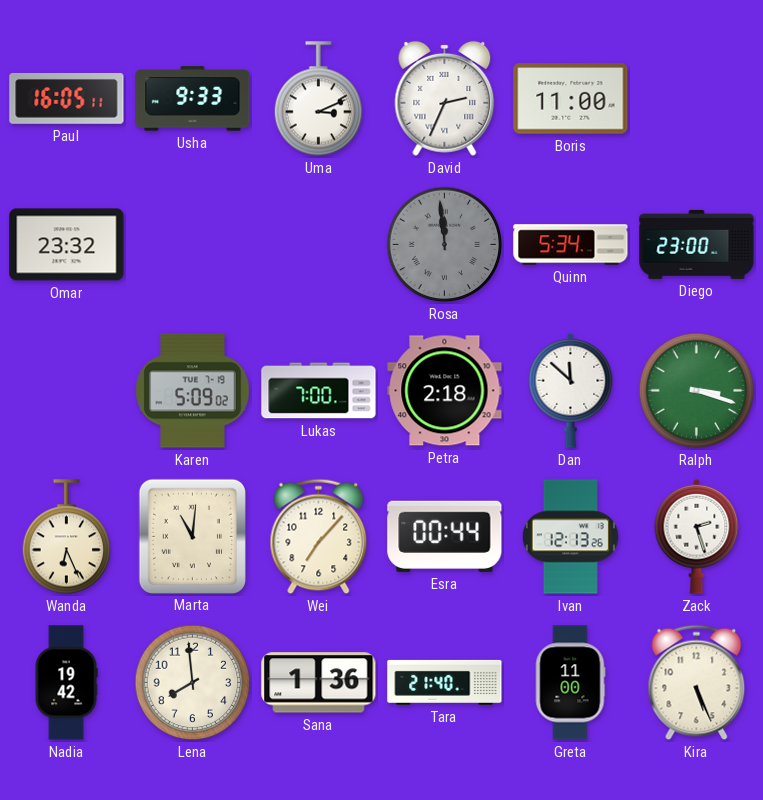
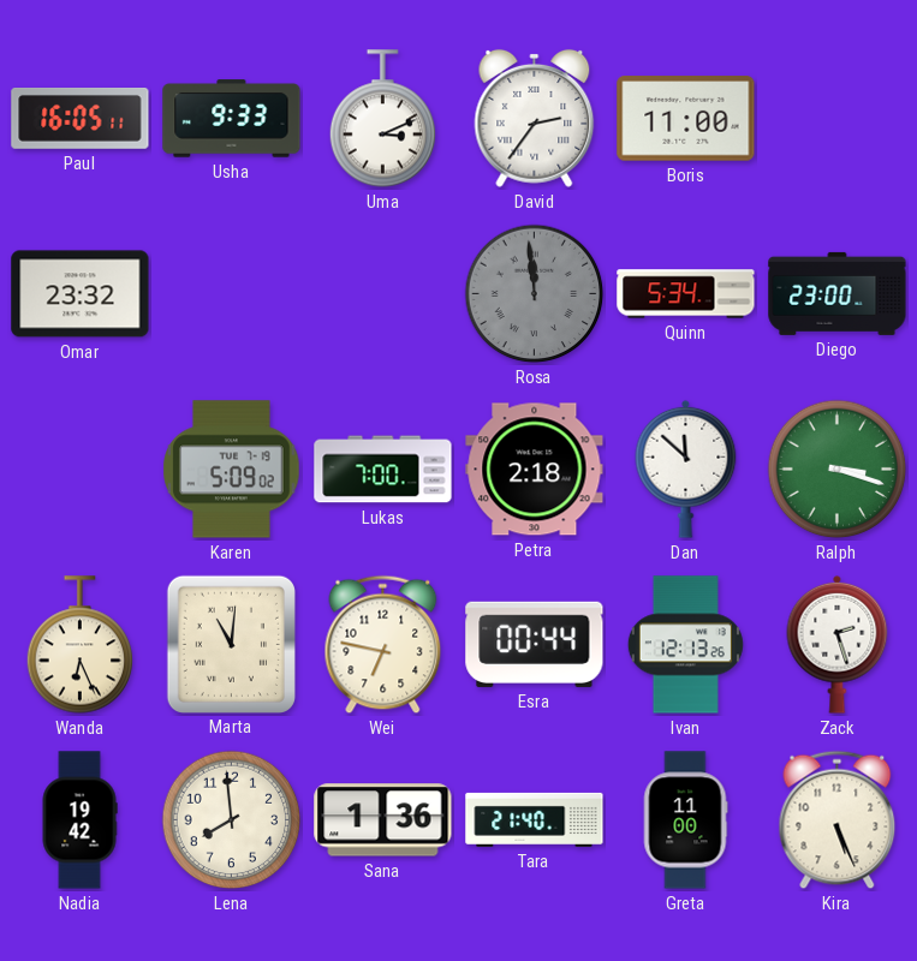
David: 2:34 -> 2:36 (535, 118)
Wei: 7:07 -> 6:47 (383, 645)
